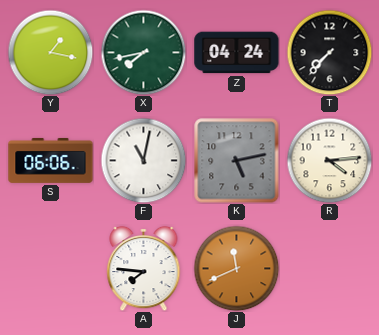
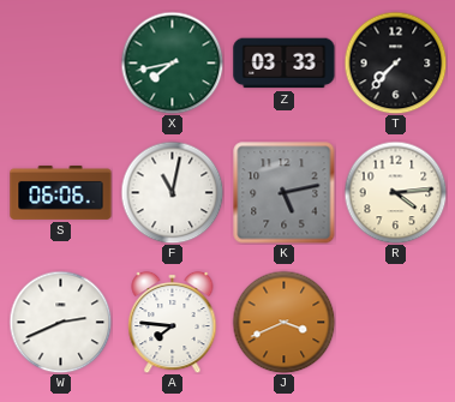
Y: 1:17 -> none (50, 52)
Z: 04:24 -> 03:33 (285, 64)
W: none -> 2:41 (60, 322)
J: 11:41 -> 3:41 (283, 322)
